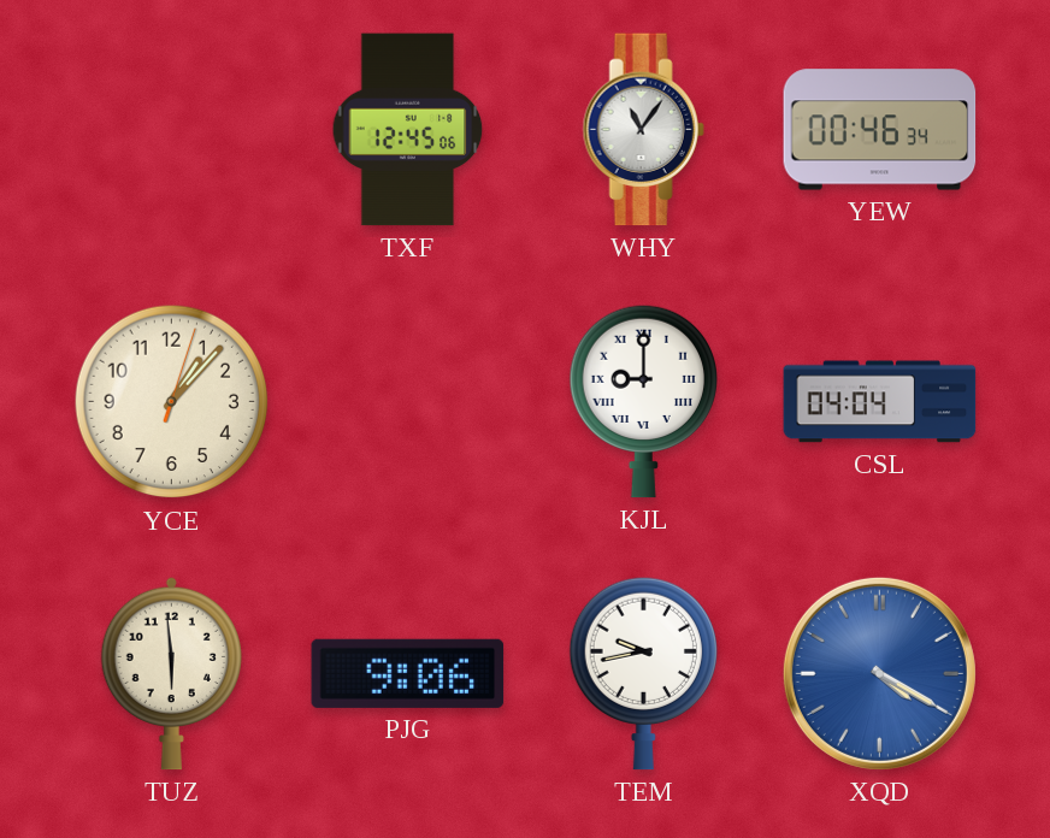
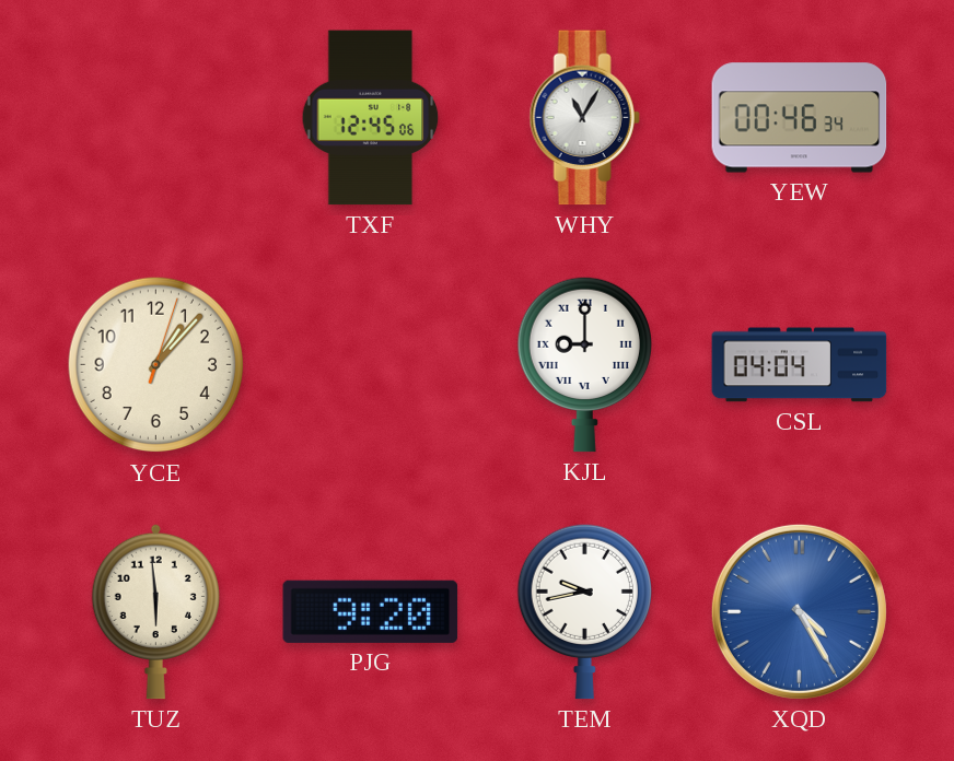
WHY: 11:06 -> 11:05 (584, 118)
PJG: 9:06 -> 9:20 (371, 611)
XQD: 4:20 -> 4:25 (799, 611)
